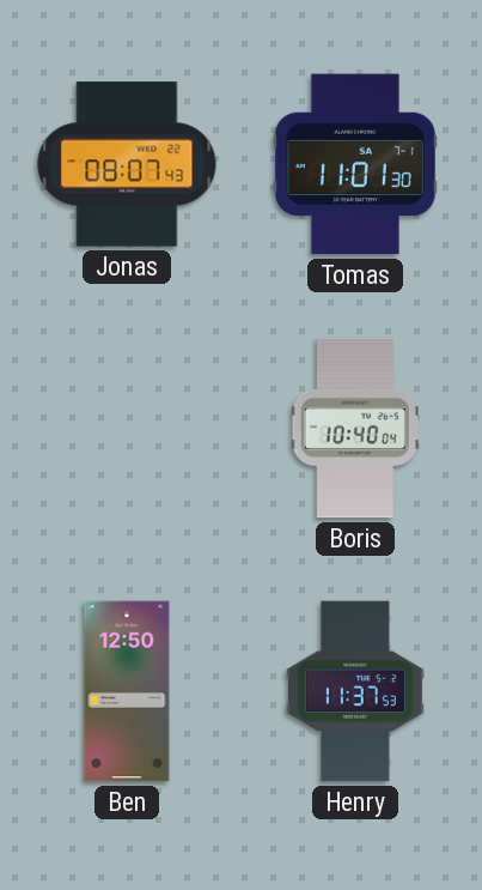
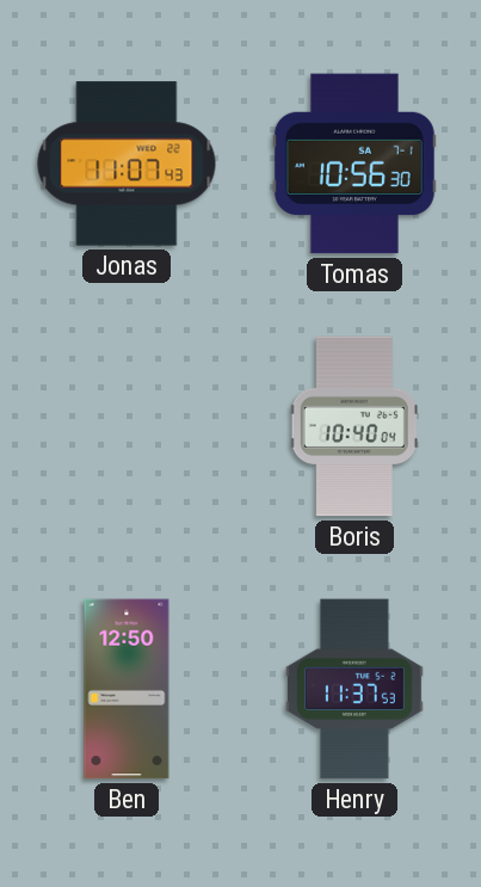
Jonas: 08:07 -> 11:07 (127, 164)
Tomas: 11:01 -> 10:56 (354, 164)
